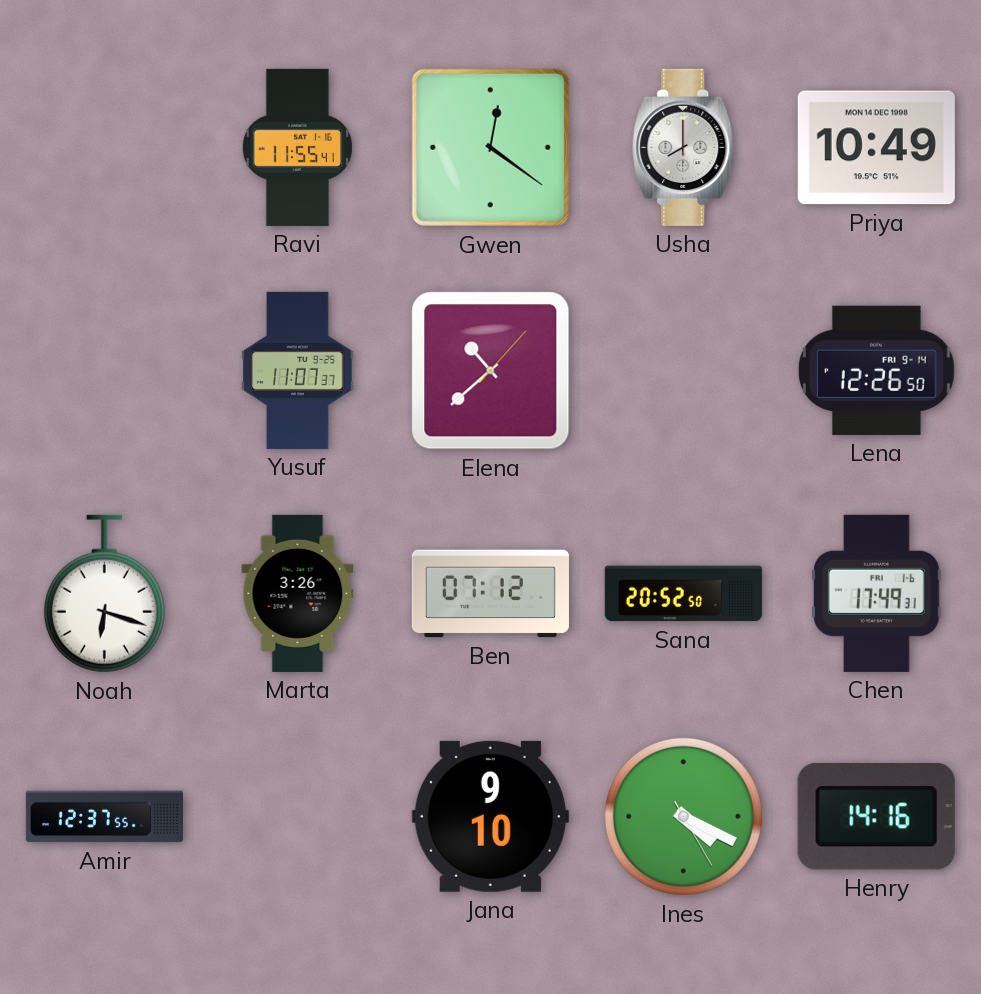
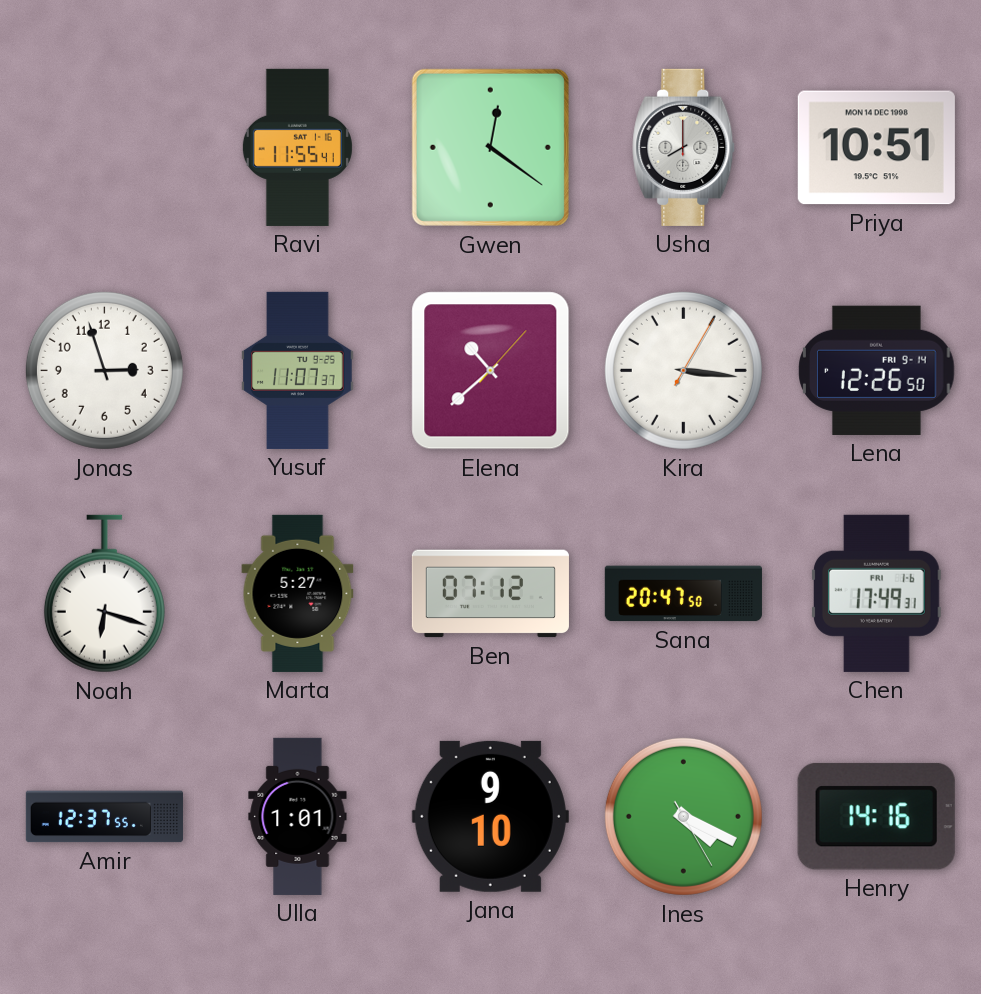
Priya: 10:49 -> 10:51 (876, 148)
Jonas: none -> 2:57 (104, 370)
Kira: none -> 3:16 (683, 370)
Marta: 3:26 -> 5:27 (298, 593)
Sana: 20:52 -> 20:47 (683, 594)
Ulla: none -> 1:01 (298, 816)
